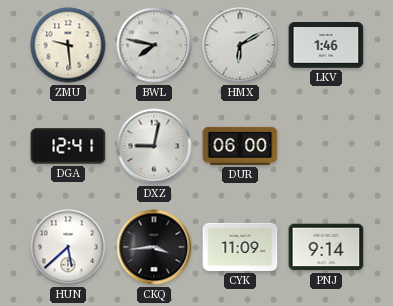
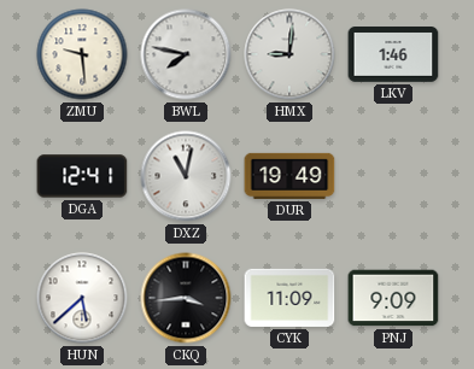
HMX: 6:10 -> 9:01 (289, 54)
DXZ: 9:02 -> 11:02 (186, 176)
DUR: 06:00 -> 19:49 (289, 176)
PNJ: 9:14 -> 9:09 (393, 298)
